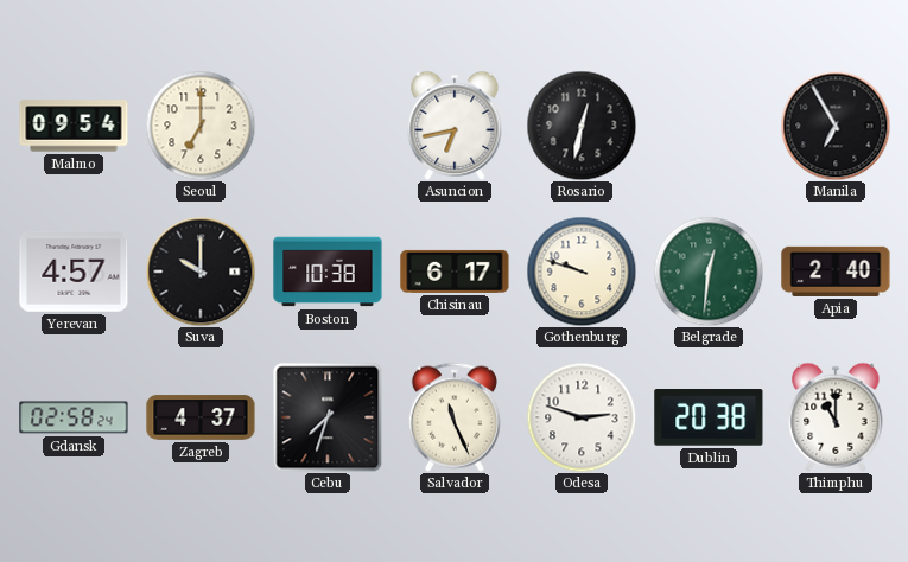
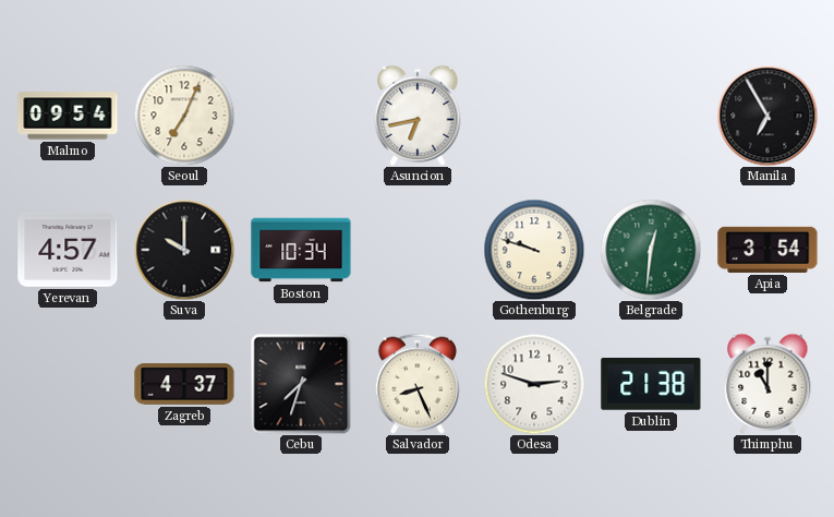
Seoul: 7:00 -> 7:04 (184, 116)
Rosario: 12:32 -> none (582, 126)
Boston: 10:38 -> 10:34 (301, 250)
Chisinau: 6:17 -> none (455, 272)
Apia: 2:40 -> 3:54 (767, 250)
Gdansk: 02:58 -> none (74, 417)
Salvador: 11:26 -> 8:26 (418, 384)
Dublin: 20:38 -> 21:38 (651, 384)
